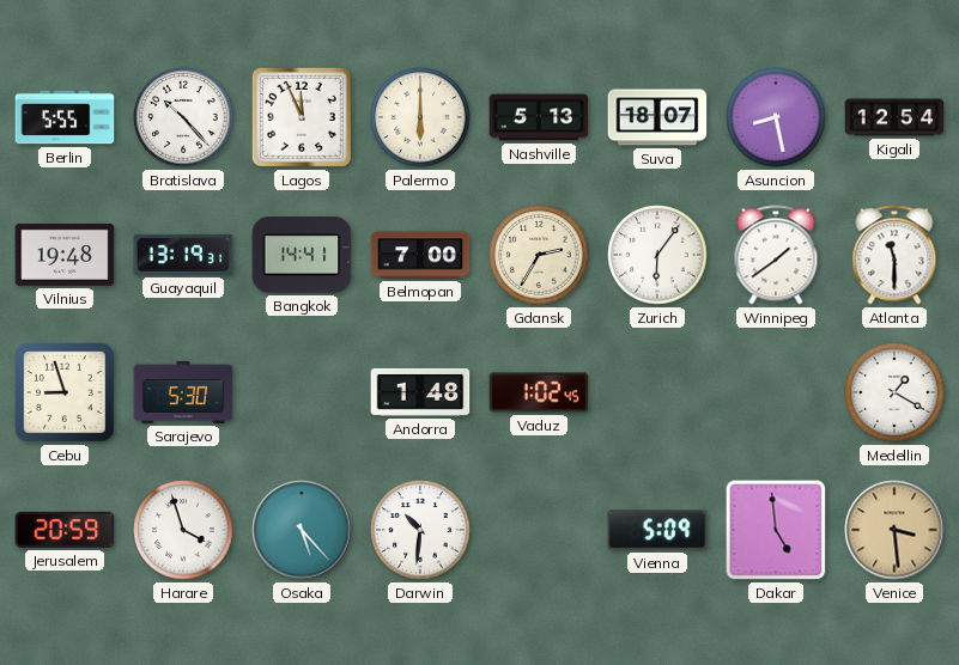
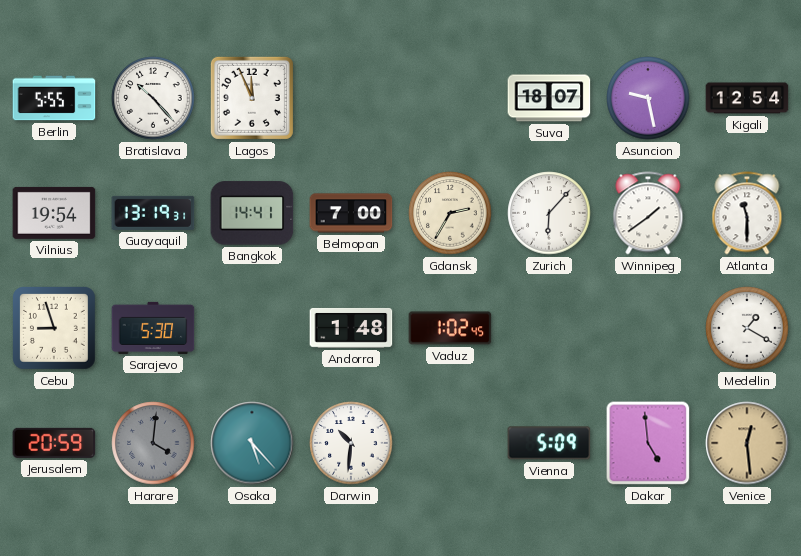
Palermo: 6:00 -> none (420, 117)
Nashville: 5:13 -> none (539, 117)
Asuncion: 8:28 -> 9:28 (648, 98)
Vilnius: 19:48 -> 19:54 (54, 213)
Zurich: 6:06 -> 6:07 (549, 213)
Harare: 3:57 -> 4:01 (153, 443)
Harare dial: white -> grey (153, 443)
Venice: 3:29 -> 12:29 (747, 443)
